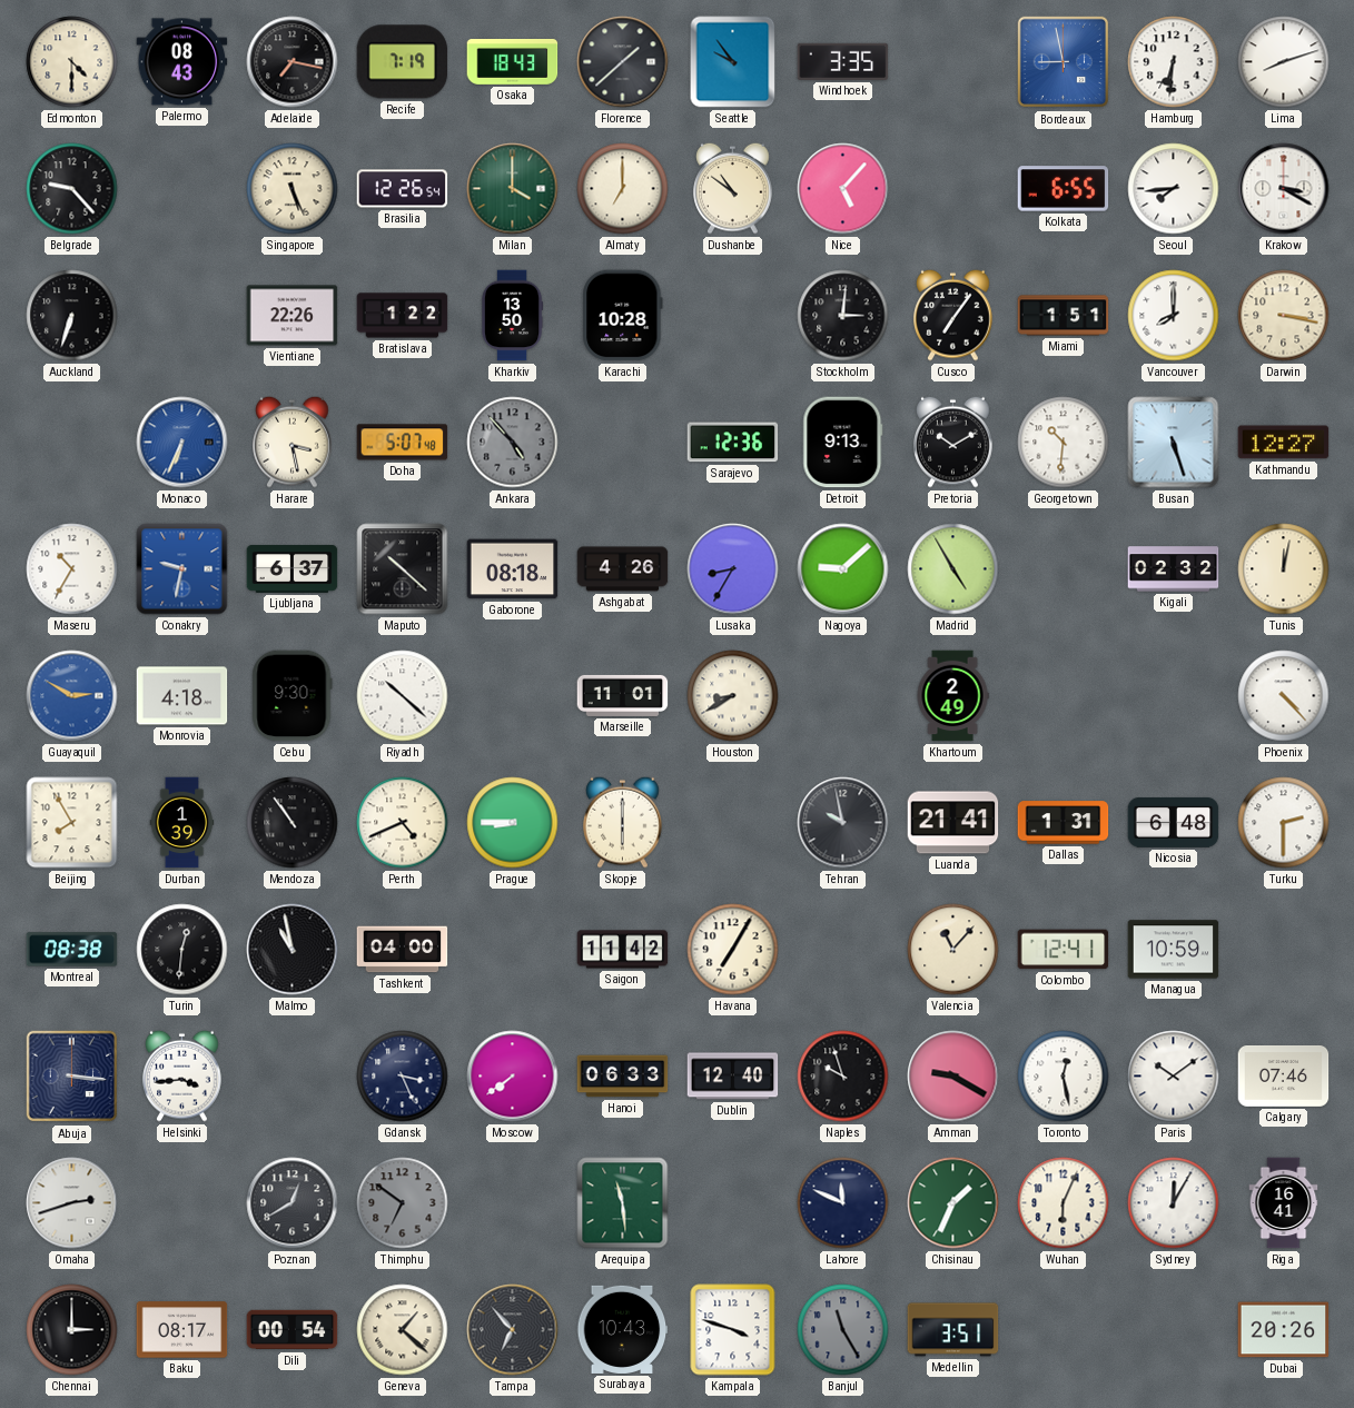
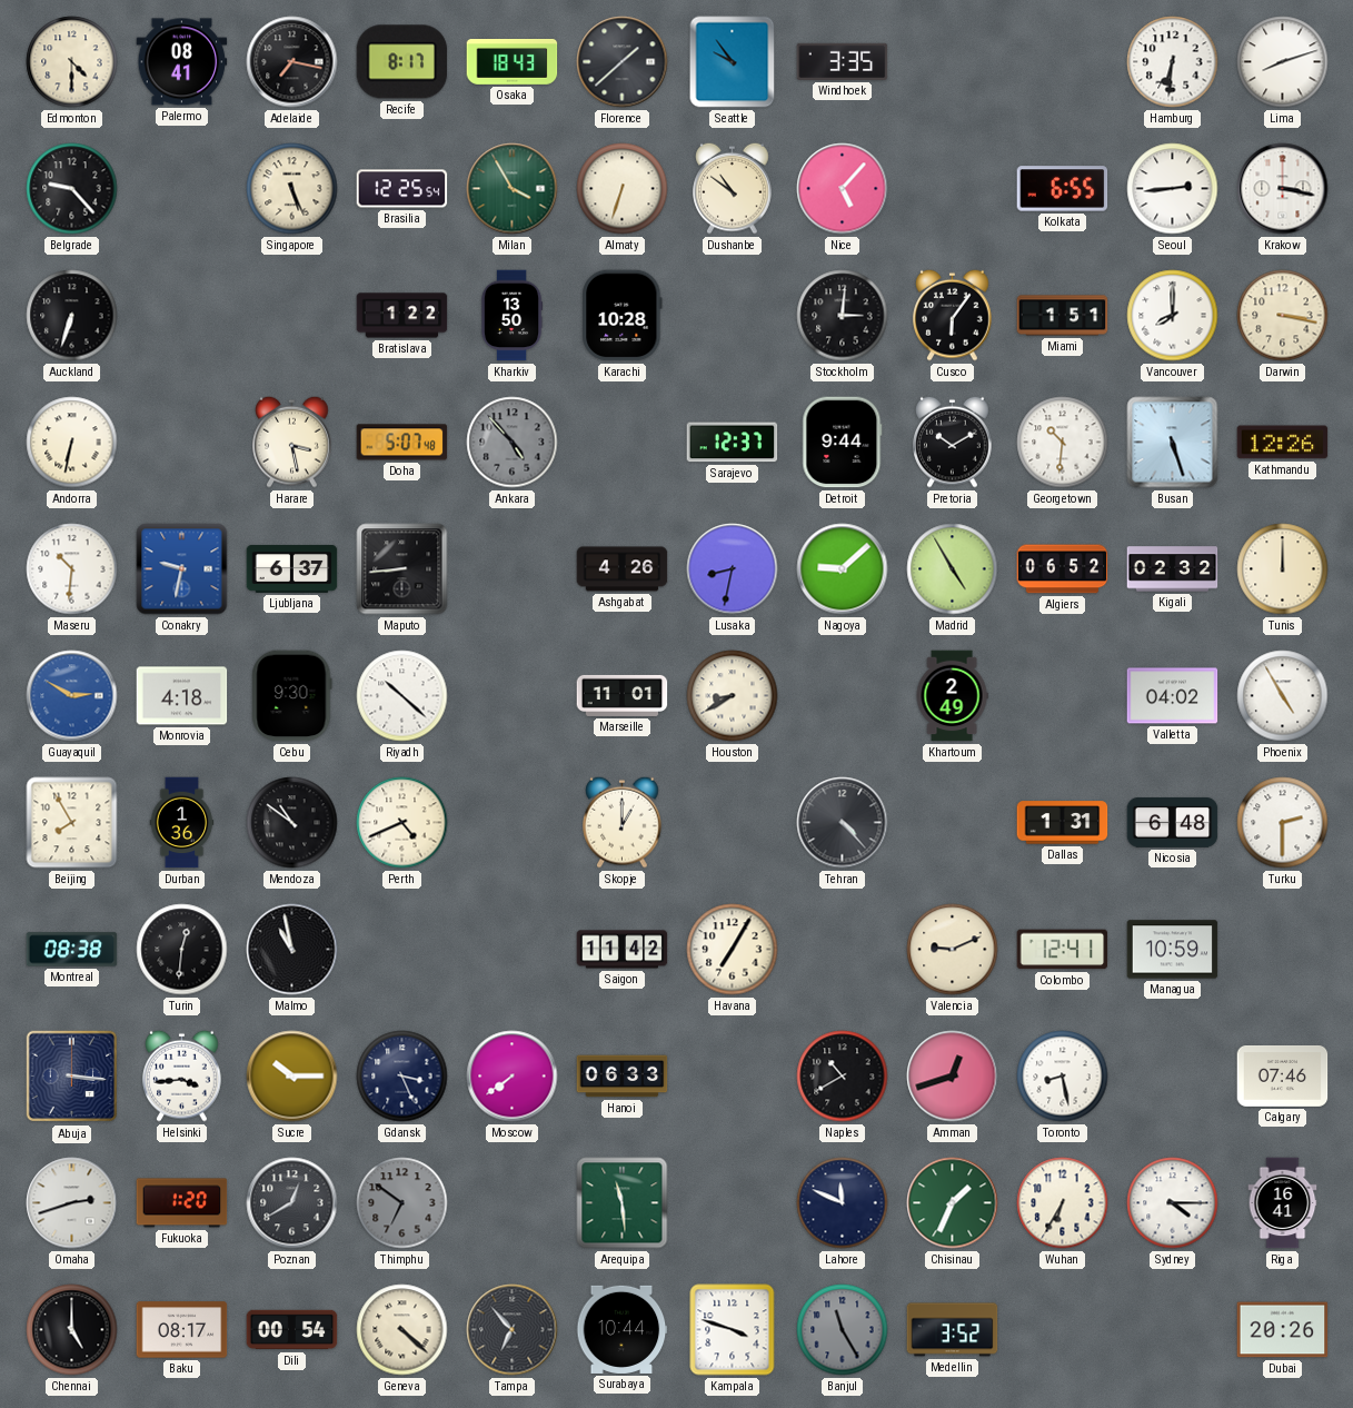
Palermo: 08:43 -> 08:41 (182, 62)
Recife: 7:19 -> 8:17 (402, 62)
Bordeaux: 8:58 -> none (1064, 62)
Brasilia: 12:26 -> 12:25 (402, 189)
Milan: 4:00 -> 3:55 (513, 189)
Almaty: 7:00 -> 6:33 (623, 189)
Seoul: 7:44 -> 2:44 (1173, 189)
Krakow: 3:20 -> 3:17 (1283, 189)
Vientiane: 22:26 -> none (293, 316)
Cusco: 7:06 -> 6:06 (953, 315)
Andorra: none -> 6:32 (72, 443)
Monaco: 6:34 -> none (182, 443)
Sarajevo: 12:36 -> 12:37 (733, 443)
Detroit: 9:13 -> 9:44 (843, 443)
Kathmandu: 12:27 -> 12:26 (1283, 443)
Maseru: 10:35 -> 10:31 (72, 569)
Maputo: 10:22 -> 8:44 (402, 569)
Gaborone: 08:18 -> none (513, 569)
Lusaka: 8:35 -> 8:32 (733, 569)
Algiers: none -> 06:52 (1063, 569)
Tunis: 12:02 -> 12:00 (1283, 569)
Valletta: none -> 04:02 (1173, 696)
Phoenix: 4:23 -> 4:55 (1283, 696)
Durban: 1:39 -> 1:36 (182, 823)
Mendoza: 10:54 -> 10:51 (292, 823)
Prague: 8:45 -> none (513, 823)
Skopje: 6:00 -> 1:00 (623, 822)
Tehran: 9:58 -> 4:23 (843, 823)
Luanda: 21:41 -> none (953, 823)
Tashkent: 04:00 -> none (403, 950)
Valencia: 11:07 -> 9:11 (953, 950)
Sucre: none -> 10:15 (292, 1077)
Dublin: 12:40 -> none (733, 1077)
Naples: 9:57 -> 10:40 (843, 1077)
Amman: 9:20 -> 12:42 (953, 1077)
Toronto: 12:28 -> 8:28 (1063, 1077)
Paris: 10:09 -> none (1174, 1077)
Fukuoka: none -> 1:20 (182, 1203)
Wuhan: 6:04 -> 6:35 (1063, 1203)
Sydney: 12:05 -> 4:15 (1173, 1203)
Chennai: 3:00 -> 5:00 (72, 1330)
Geneva: 1:22 -> 4:22 (402, 1330)
Surabaya: 10:43 -> 10:44 (623, 1329)
Medellin: 3:51 -> 3:52 (953, 1330)
